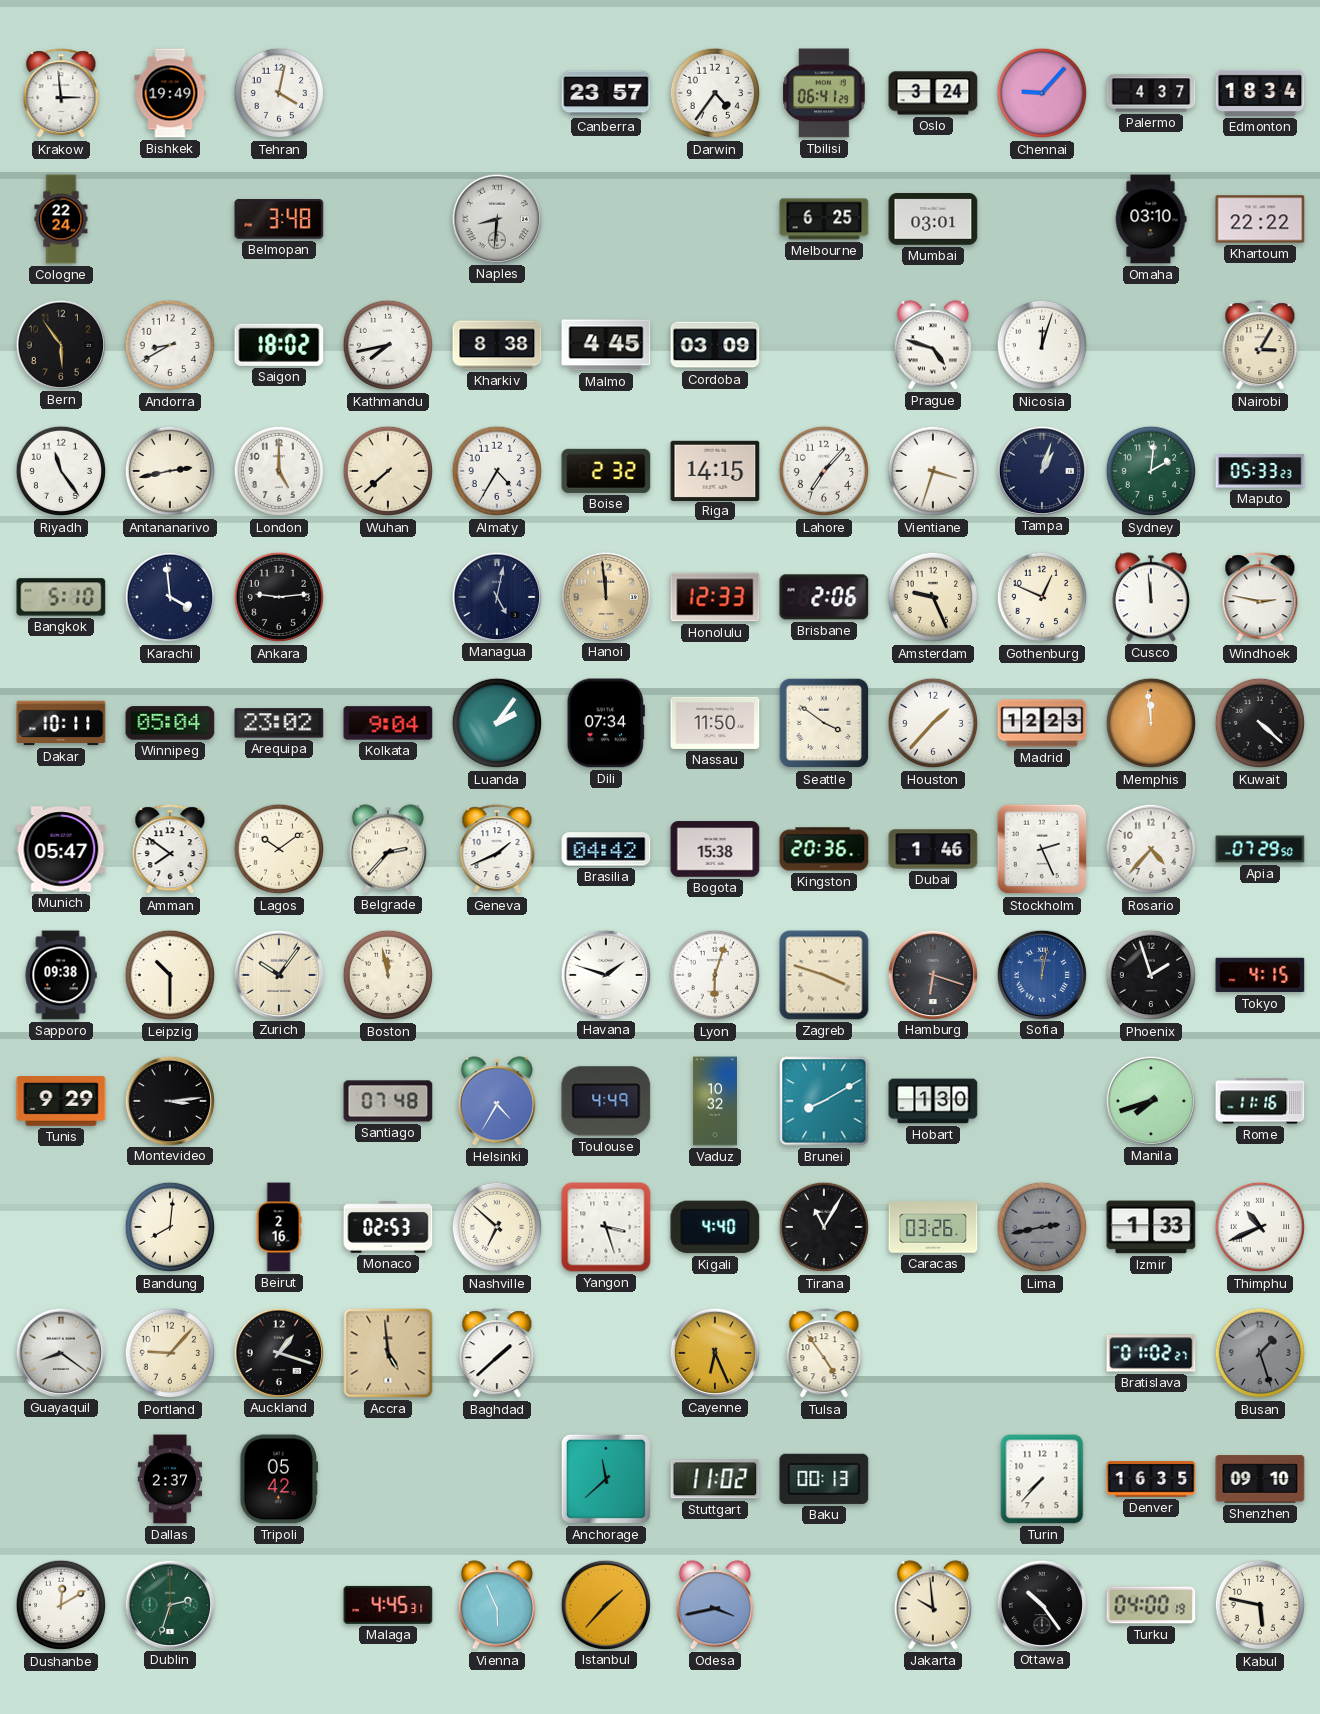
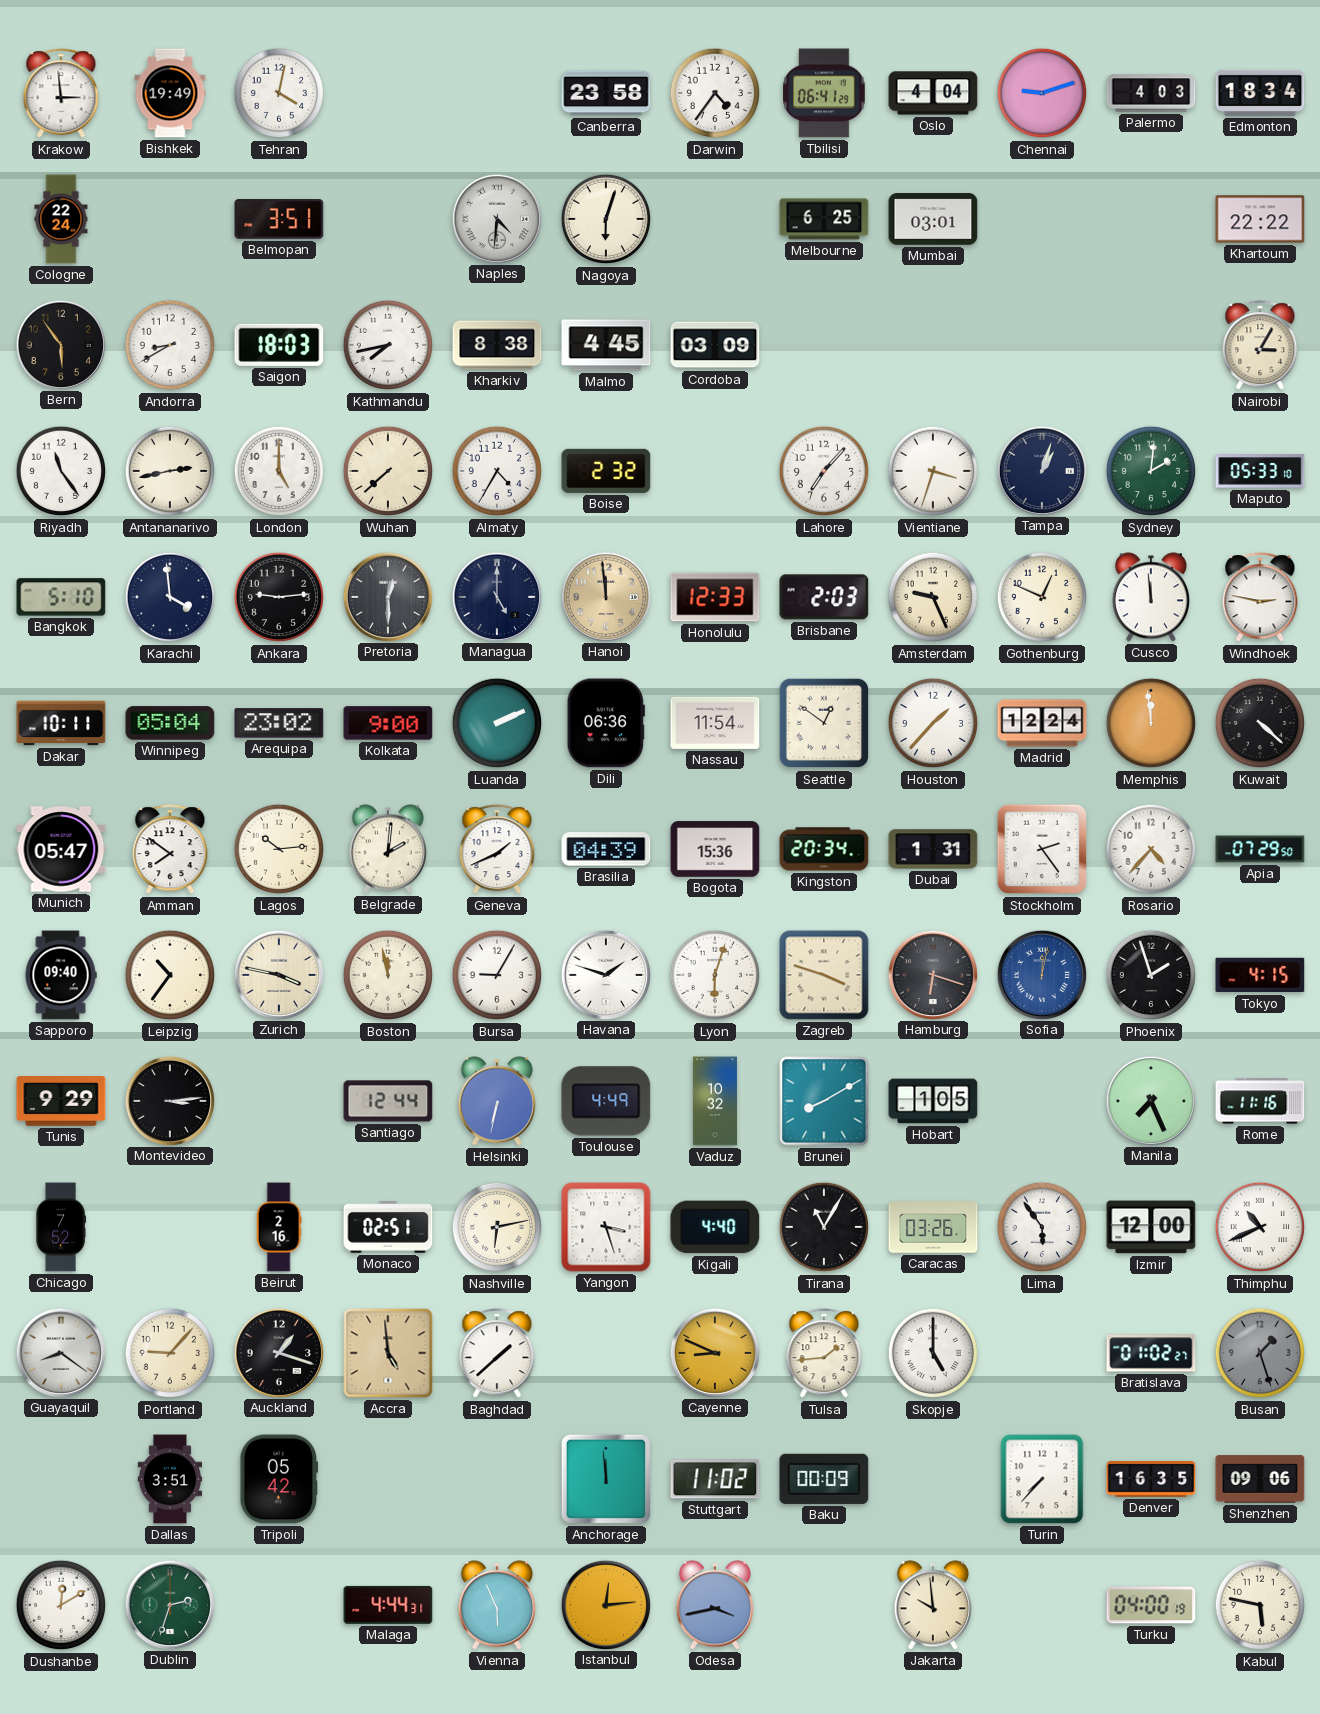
Canberra: 23:57 -> 23:58 (606, 93)
Oslo: 3:24 -> 4:04 (933, 93)
Chennai: 9:07 -> 9:12 (1042, 93)
Palermo: 4:37 -> 4:03 (1151, 93)
Belmopan: 3:48 -> 3:51 (279, 219)
Naples: 8:31 -> 4:31 (496, 218)
Nagoya: none -> 6:03 (606, 219)
Omaha: 03:10 -> none (1151, 219)
Saigon: 18:02 -> 18:03 (279, 345)
Prague: 4:48 -> none (933, 345)
Nicosia: 12:03 -> none (1042, 345)
Riga: 14:15 -> none (715, 470)
Maputo: 05:33:23 -> 05:33:10 (1260, 471)
Pretoria: none -> 12:30 (387, 596)
Managua: 5:02 -> 5:00 (496, 596)
Brisbane: 2:06 -> 2:03 (824, 597)
Kolkata: 9:04 -> 9:00 (388, 723)
Luanda: 2:06 -> 2:11 (497, 723)
Dili: 07:34 -> 06:36 (606, 723)
Nassau: 11:50 -> 11:54 (715, 723)
Seattle: 3:51 -> 12:51 (824, 723)
Madrid: 12:23 -> 12:24 (1042, 723)
Lagos: 10:09 -> 10:14 (279, 849)
Belgrade: 2:37 -> 2:01 (388, 849)
Brasilia: 04:42 -> 04:39 (606, 849)
Bogota: 15:38 -> 15:36 (715, 849)
Kingston: 20:36 -> 20:34 (824, 849)
Dubai: 1:46 -> 1:31 (933, 849)
Stockholm: 2:26 -> 2:24 (1042, 849)
Sapporo: 09:38 -> 09:40 (61, 975)
Leipzig: 10:30 -> 10:36 (170, 975)
Zurich: 10:06 -> 3:47 (278, 974)
Bursa: none -> 9:05 (497, 975)
Santiago: 07:48 -> 12:44 (388, 1101)
Helsinki: 4:35 -> 6:32 (497, 1101)
Hobart: 1:30 -> 1:05 (933, 1101)
Manila: 7:42 -> 7:26 (1150, 1100)
Chicago: none -> 7:52 (61, 1227)
Bandung: 8:01 -> none (170, 1227)
Monaco: 02:53 -> 02:51 (388, 1227)
Nashville: 6:52 -> 6:13 (497, 1227)
Lima: 2:43 -> 5:54 (1042, 1227)
Lima dial: grey -> white (1042, 1227)
Izmir: 1:33 -> 12:00 (1151, 1227)
Cayenne: 6:26 -> 8:49 (714, 1352)
Tulsa: 4:54 -> 1:44 (824, 1354)
Skopje: none -> 5:00 (933, 1353)
Dallas: 2:37 -> 3:51 (170, 1479)
Anchorage: 11:38 -> 11:59 (606, 1479)
Baku: 00:13 -> 00:09 (824, 1479)
Shenzhen: 09:10 -> 09:06 (1260, 1479)
Malaga: 4:45 -> 4:44 (388, 1605)
Istanbul: 1:37 -> 12:14 (605, 1604)
Ottawa: 10:24 -> none (1041, 1604)
